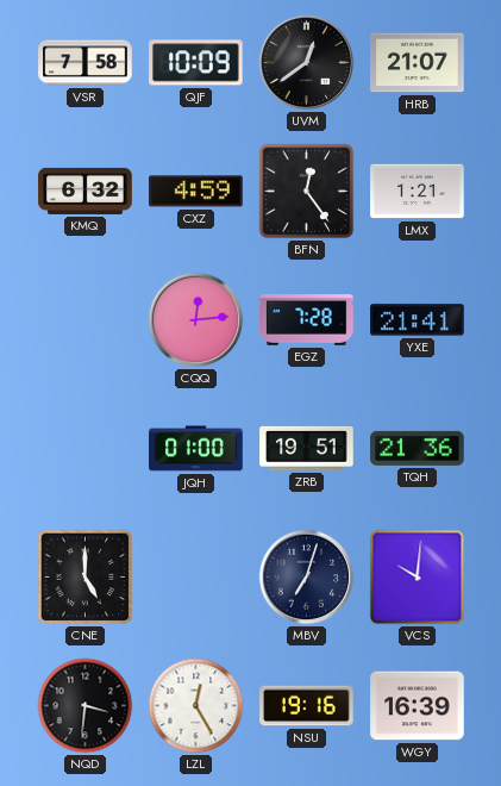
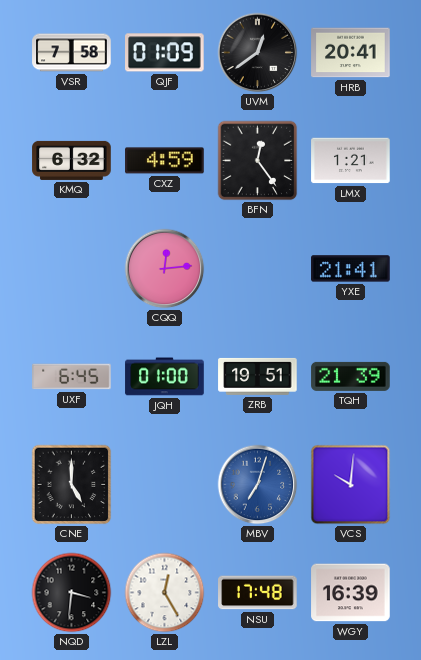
QJF: 10:09 -> 01:09 (165, 53)
HRB: 21:07 -> 20:41 (351, 53)
EGZ: 7:28 -> none (307, 320)
UXF: none -> 6:45 (72, 377)
TQH: 21:36 -> 21:39 (351, 376)
MBV dial: navy -> blue (258, 485)
NSU: 19:16 -> 17:48 (258, 593)
